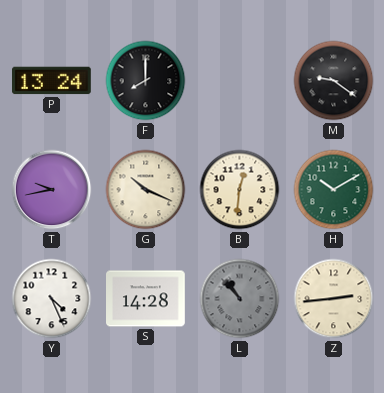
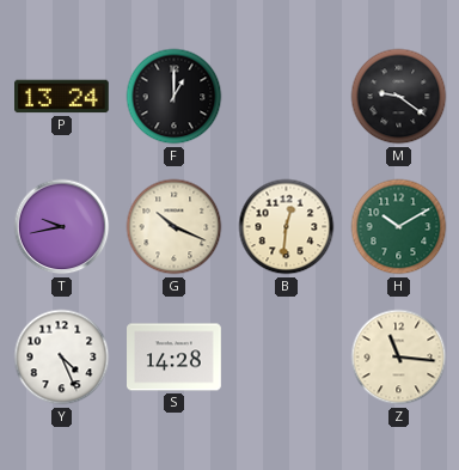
F: 8:00 -> 1:00 (175, 97)
L: 10:53 -> none (240, 299)
Z: 2:44 -> 11:16 (399, 358)
